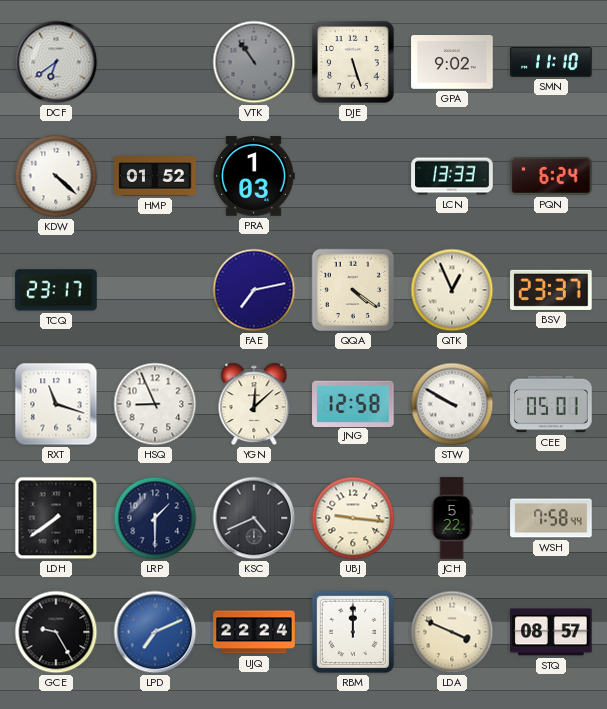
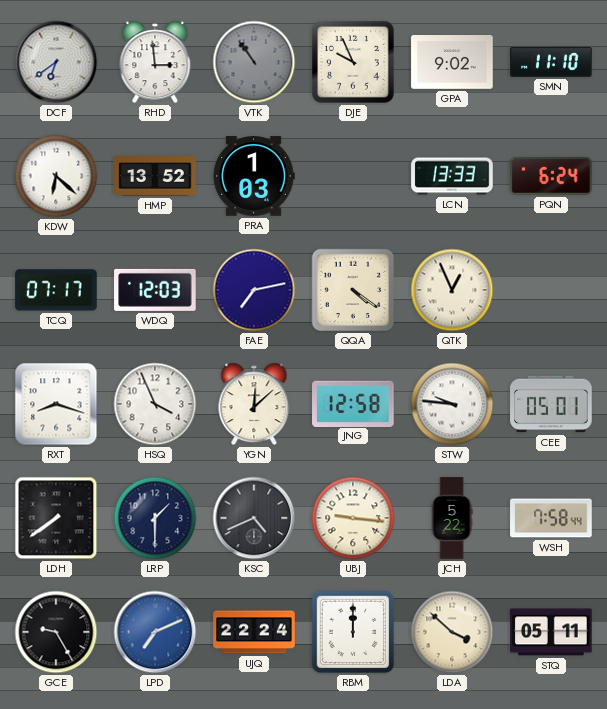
RHD: none -> 2:59 (155, 62)
DJE: 5:27 -> 9:56 (353, 62)
KDW: 4:22 -> 6:22 (56, 176)
HMP: 01:52 -> 13:52 (155, 176)
TCQ: 23:17 -> 07:17 (56, 290)
WDQ: none -> 12:03 (155, 290)
BSV: 23:37 -> none (551, 290)
RXT: 11:18 -> 8:18 (56, 404)
HSQ: 8:56 -> 3:56 (155, 404)
STW: 9:50 -> 9:46 (452, 404)
LDA: 3:49 -> 3:52 (452, 632)
STQ: 08:57 -> 05:11 (551, 632)
